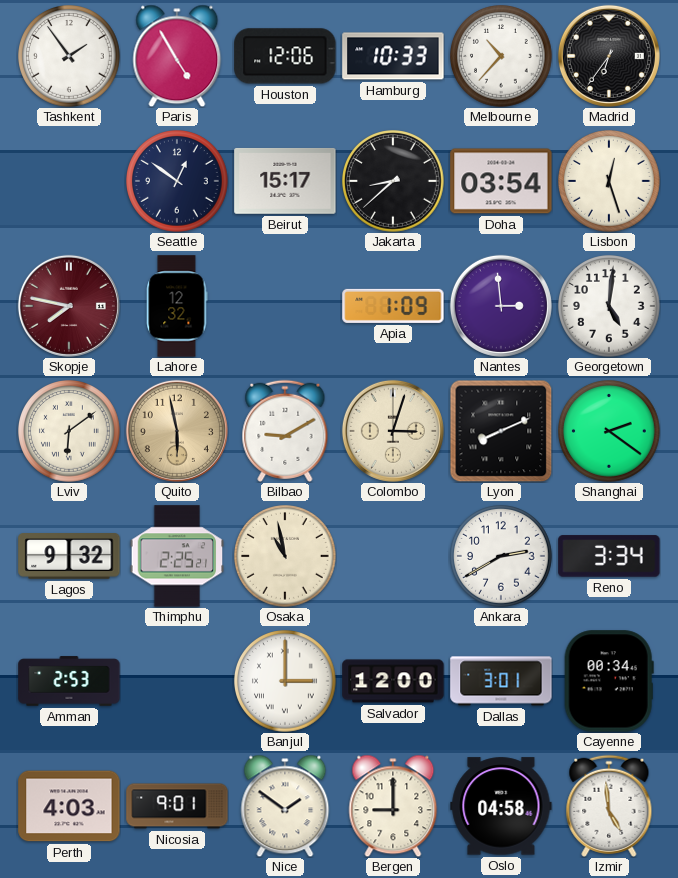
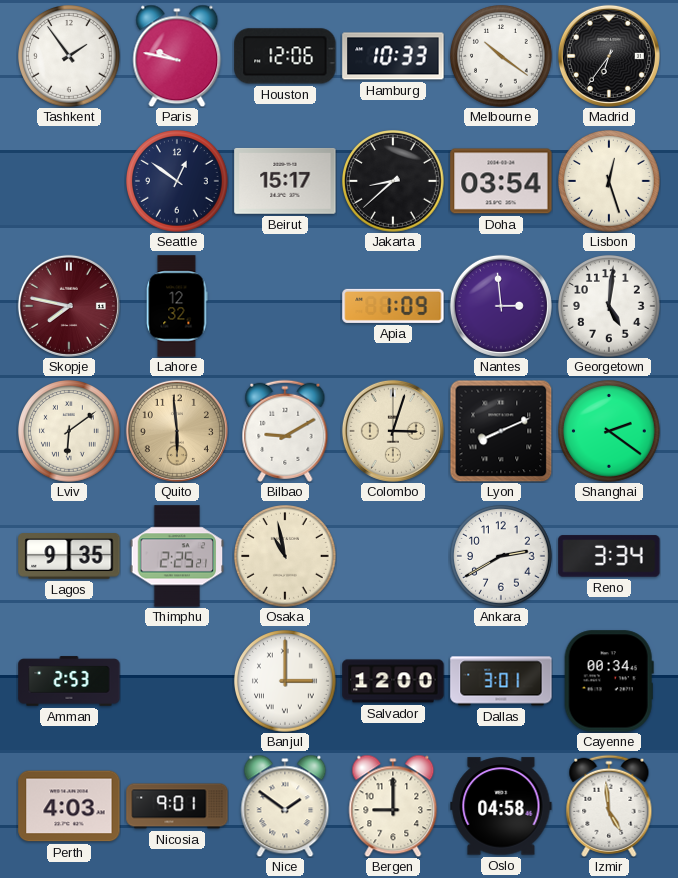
Paris: 4:55 -> 9:47 (177, 56)
Melbourne: 10:37 -> 10:21 (502, 57)
Quito: 5:58 -> 5:59 (177, 431)
Lagos: 9:32 -> 9:35 (69, 556)
